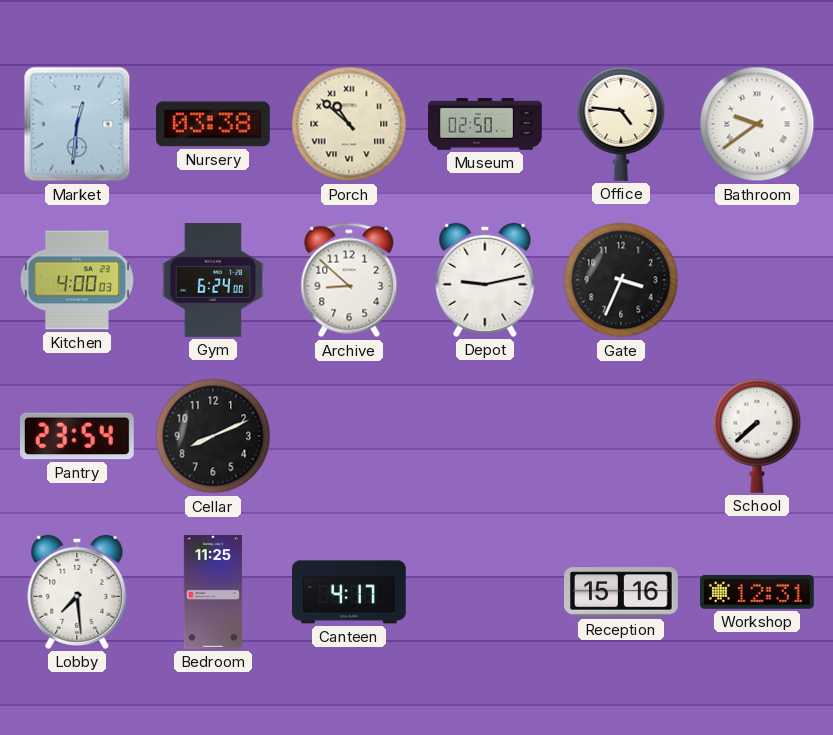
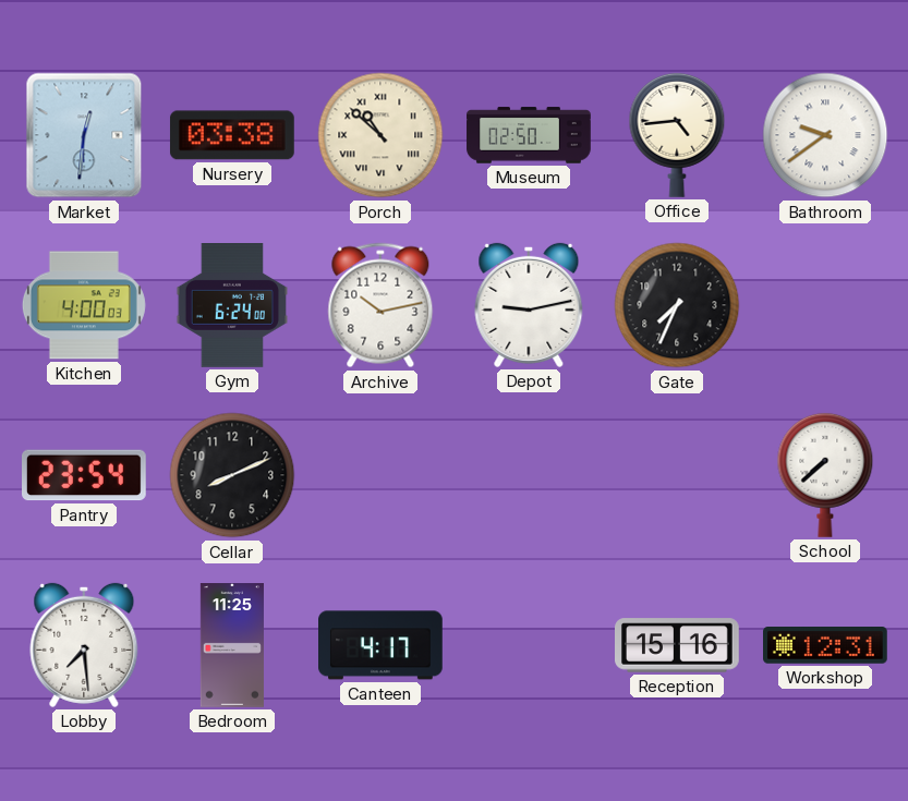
Office: 4:46 -> 4:44 (677, 135)
Archive: 8:52 -> 10:13 (380, 305)
Gate: 3:34 -> 7:34 (677, 305)
